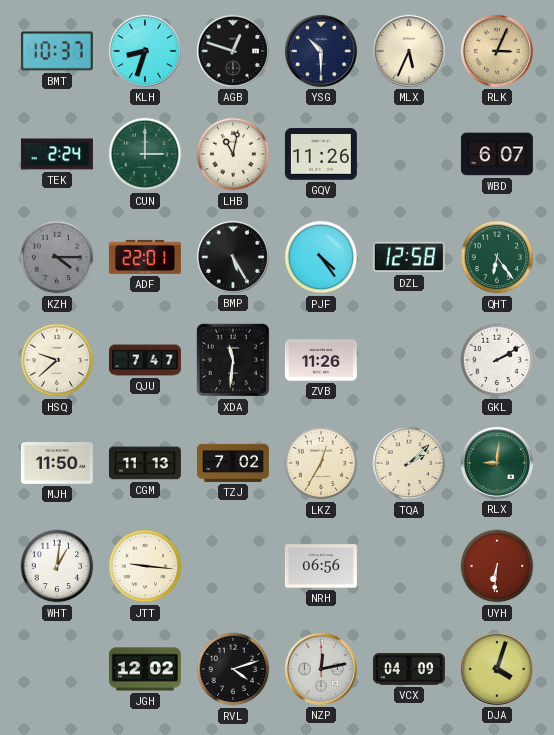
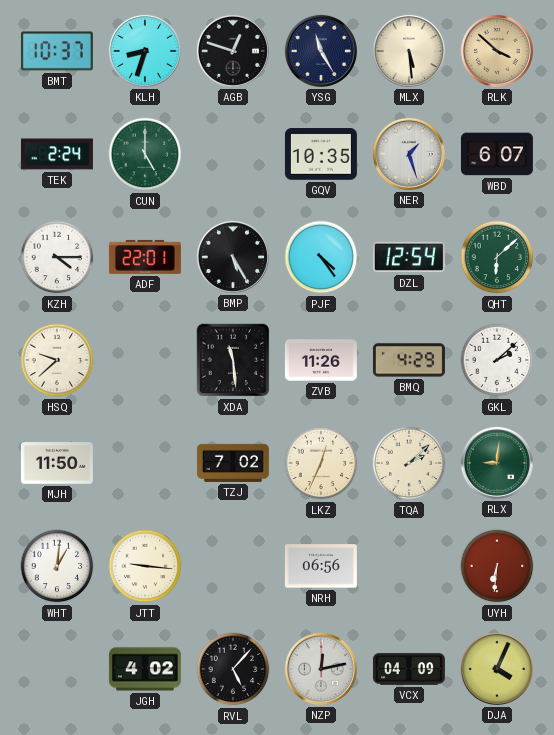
YSG: 10:30 -> 11:25 (321, 51)
MLX: 5:34 -> 5:29 (409, 51)
RLK: 3:04 -> 3:52 (497, 51)
CUN: 3:00 -> 5:00 (145, 154)
LHB: 11:02 -> none (233, 154)
GQV: 11:26 -> 10:35 (321, 154)
NER: none -> 1:27 (409, 154)
KZH dial: grey -> white (57, 257)
DZL: 12:58 -> 12:54 (409, 257)
QHT: 6:24 -> 6:08 (497, 257)
QJU: 7:47 -> none (145, 360)
XDA: 11:31 -> 11:29 (233, 360)
BMQ: none -> 4:29 (409, 360)
GKL: 2:10 -> 2:08 (497, 360)
CGM: 11:13 -> none (145, 463)
LKZ: 12:35 -> 12:34 (321, 463)
JGH: 12:02 -> 4:02 (145, 669)
RVL: 4:12 -> 5:07 (233, 669)
DJA: 4:03 -> 4:04 (497, 669)
